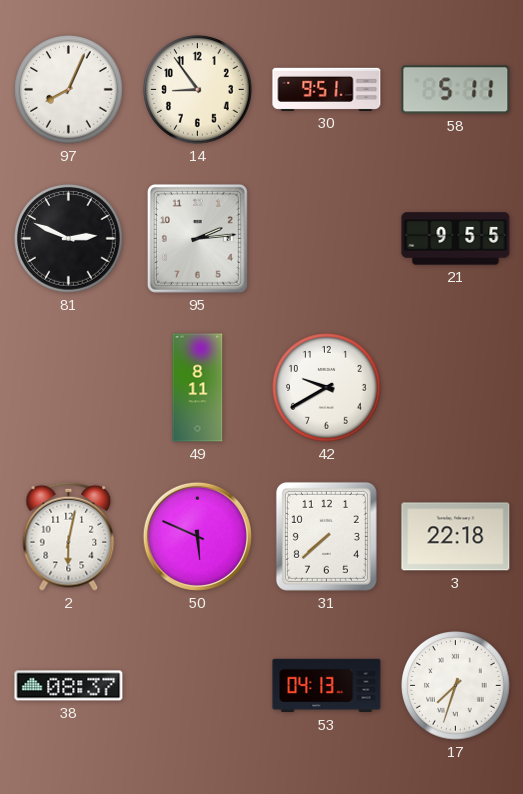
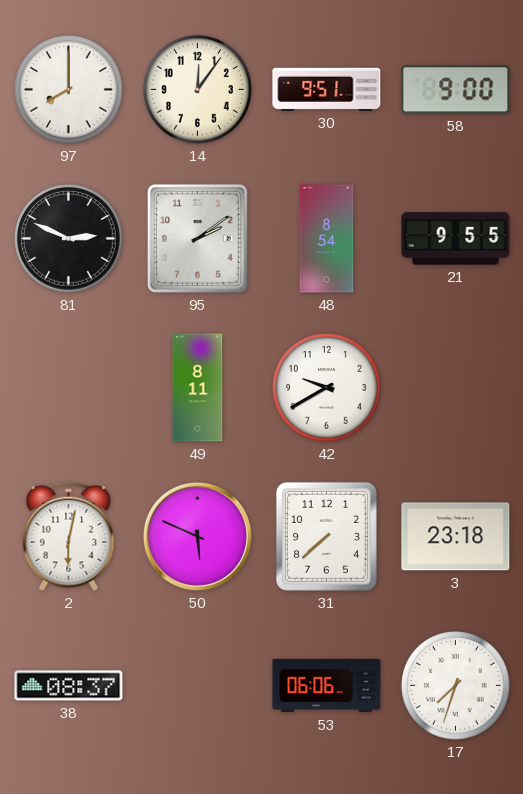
97: 8:04 -> 8:00 (69, 90)
14: 8:54 -> 12:06 (198, 90)
58: 5:11 -> 9:00 (456, 90)
95: 2:14 -> 2:09 (197, 238)
48: none -> 8:54 (327, 239)
3: 22:18 -> 23:18 (456, 537)
53: 04:13 -> 06:06 (327, 686)
